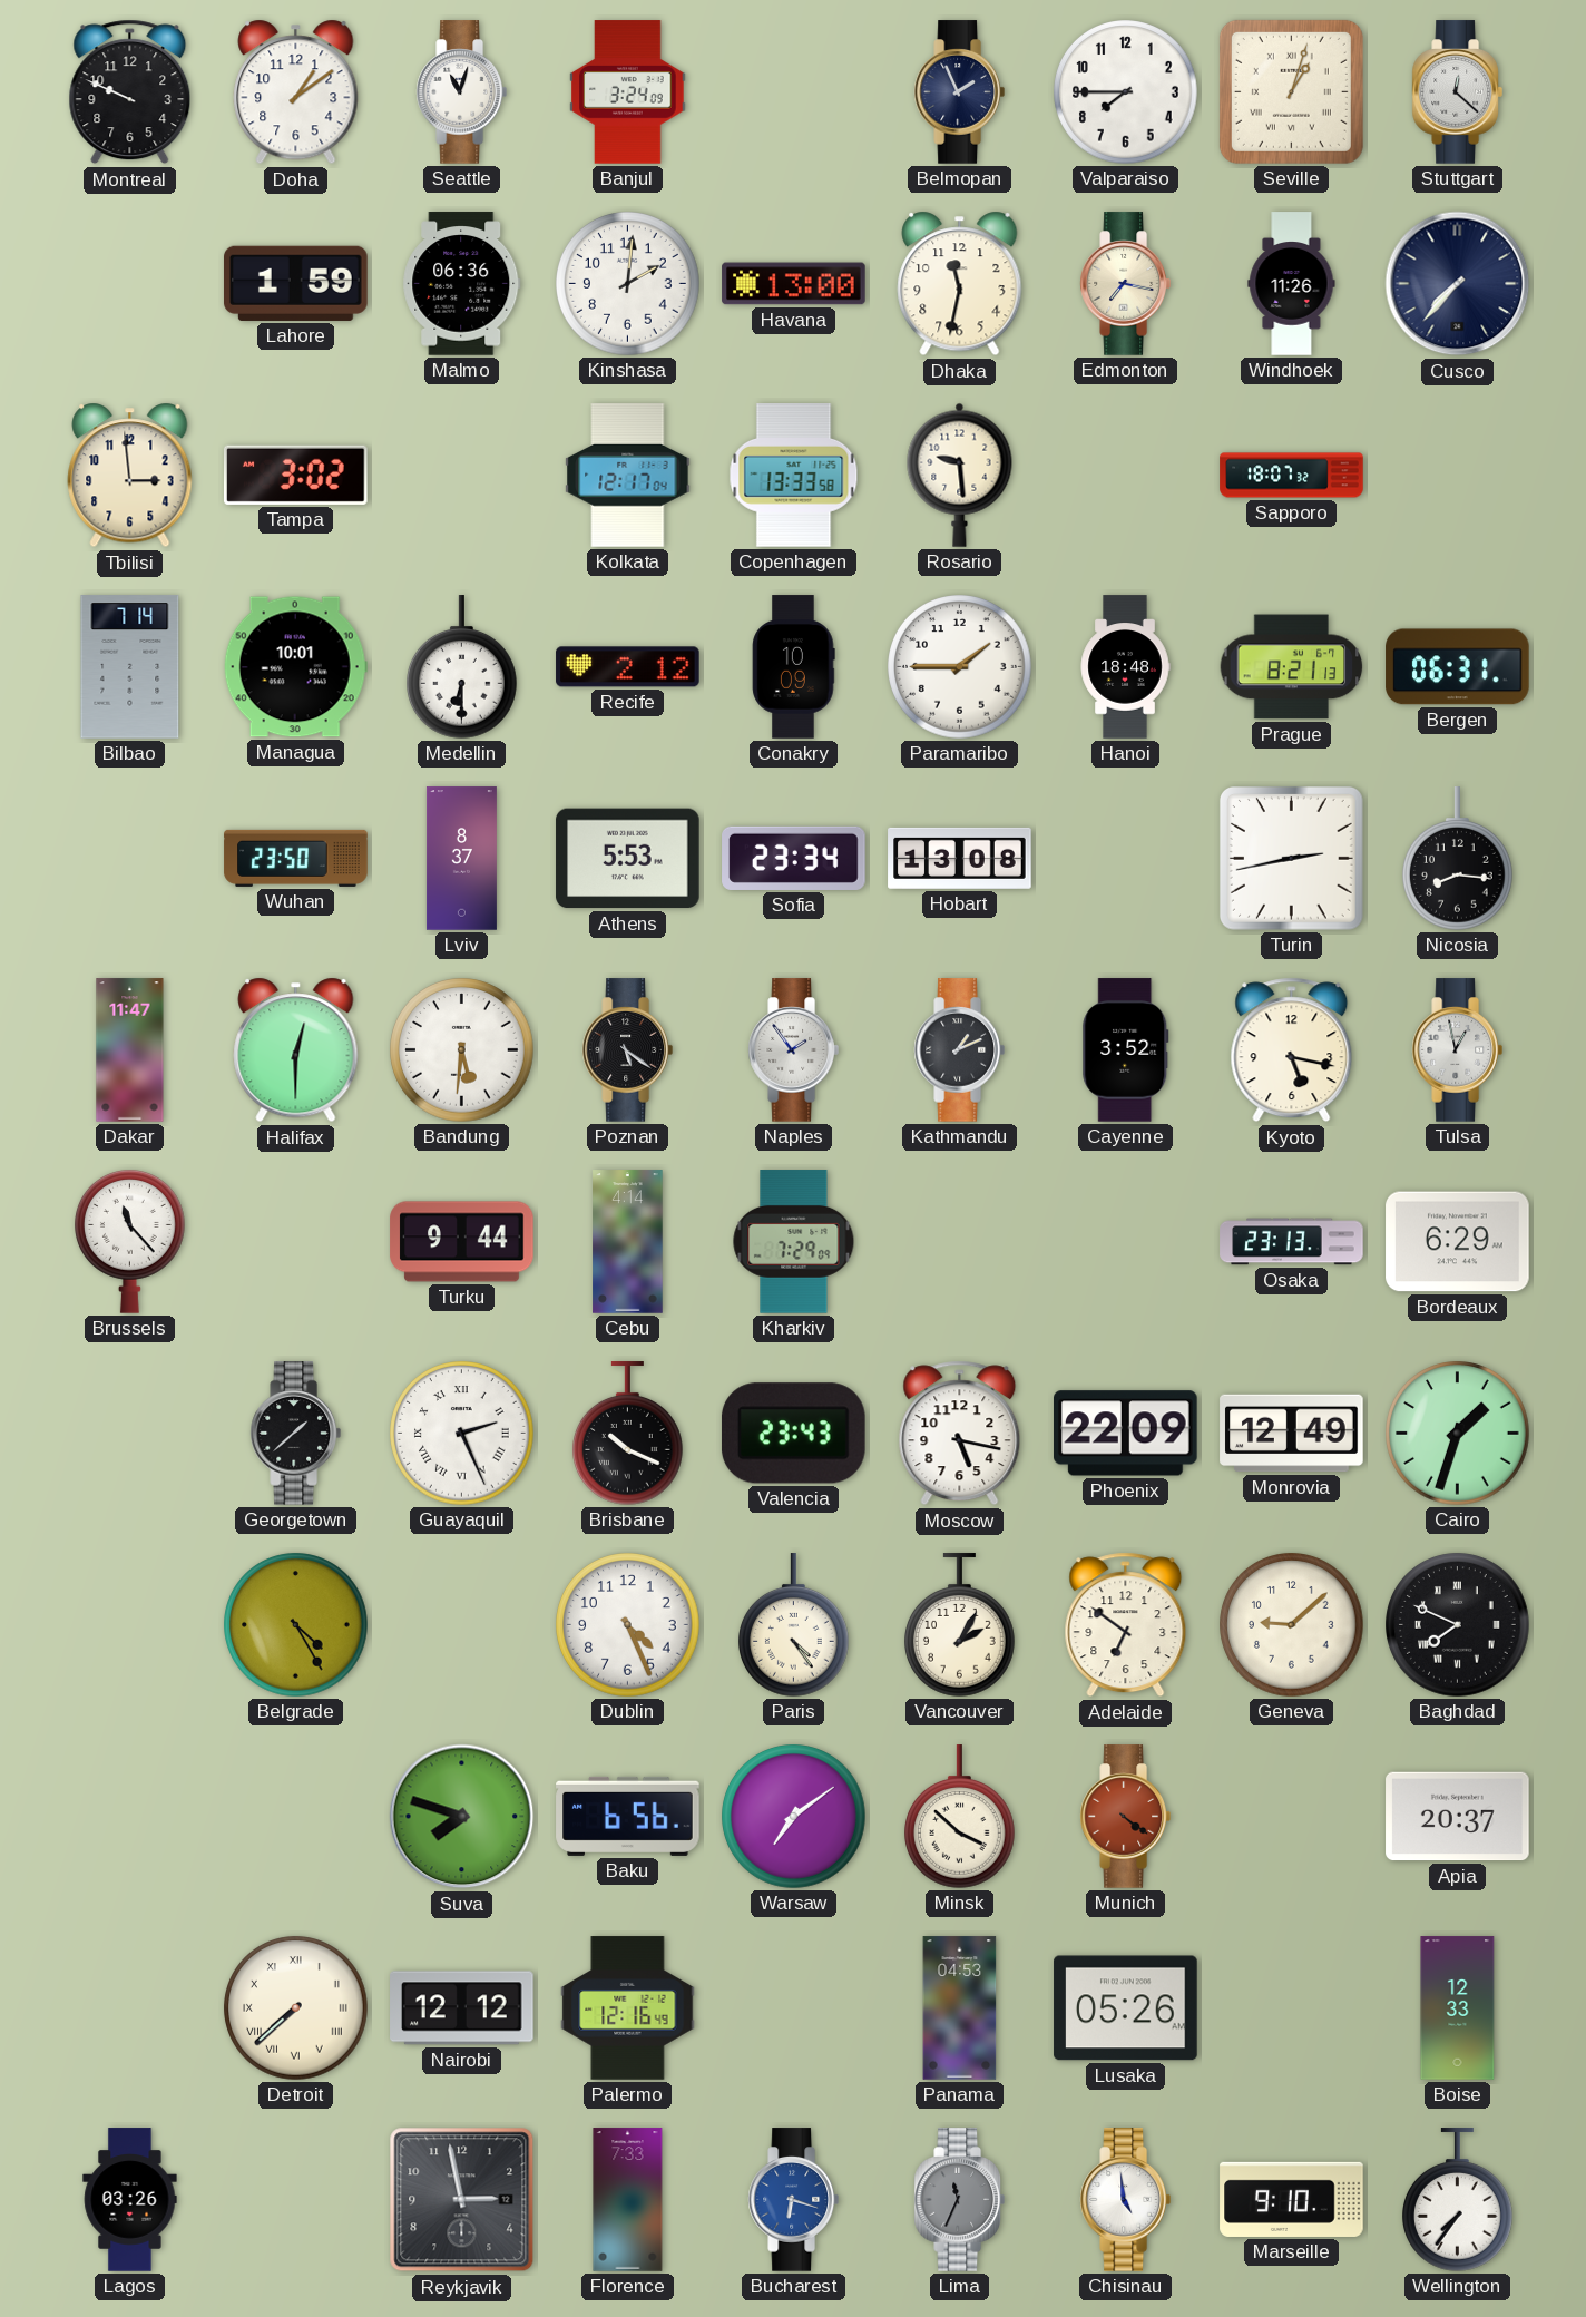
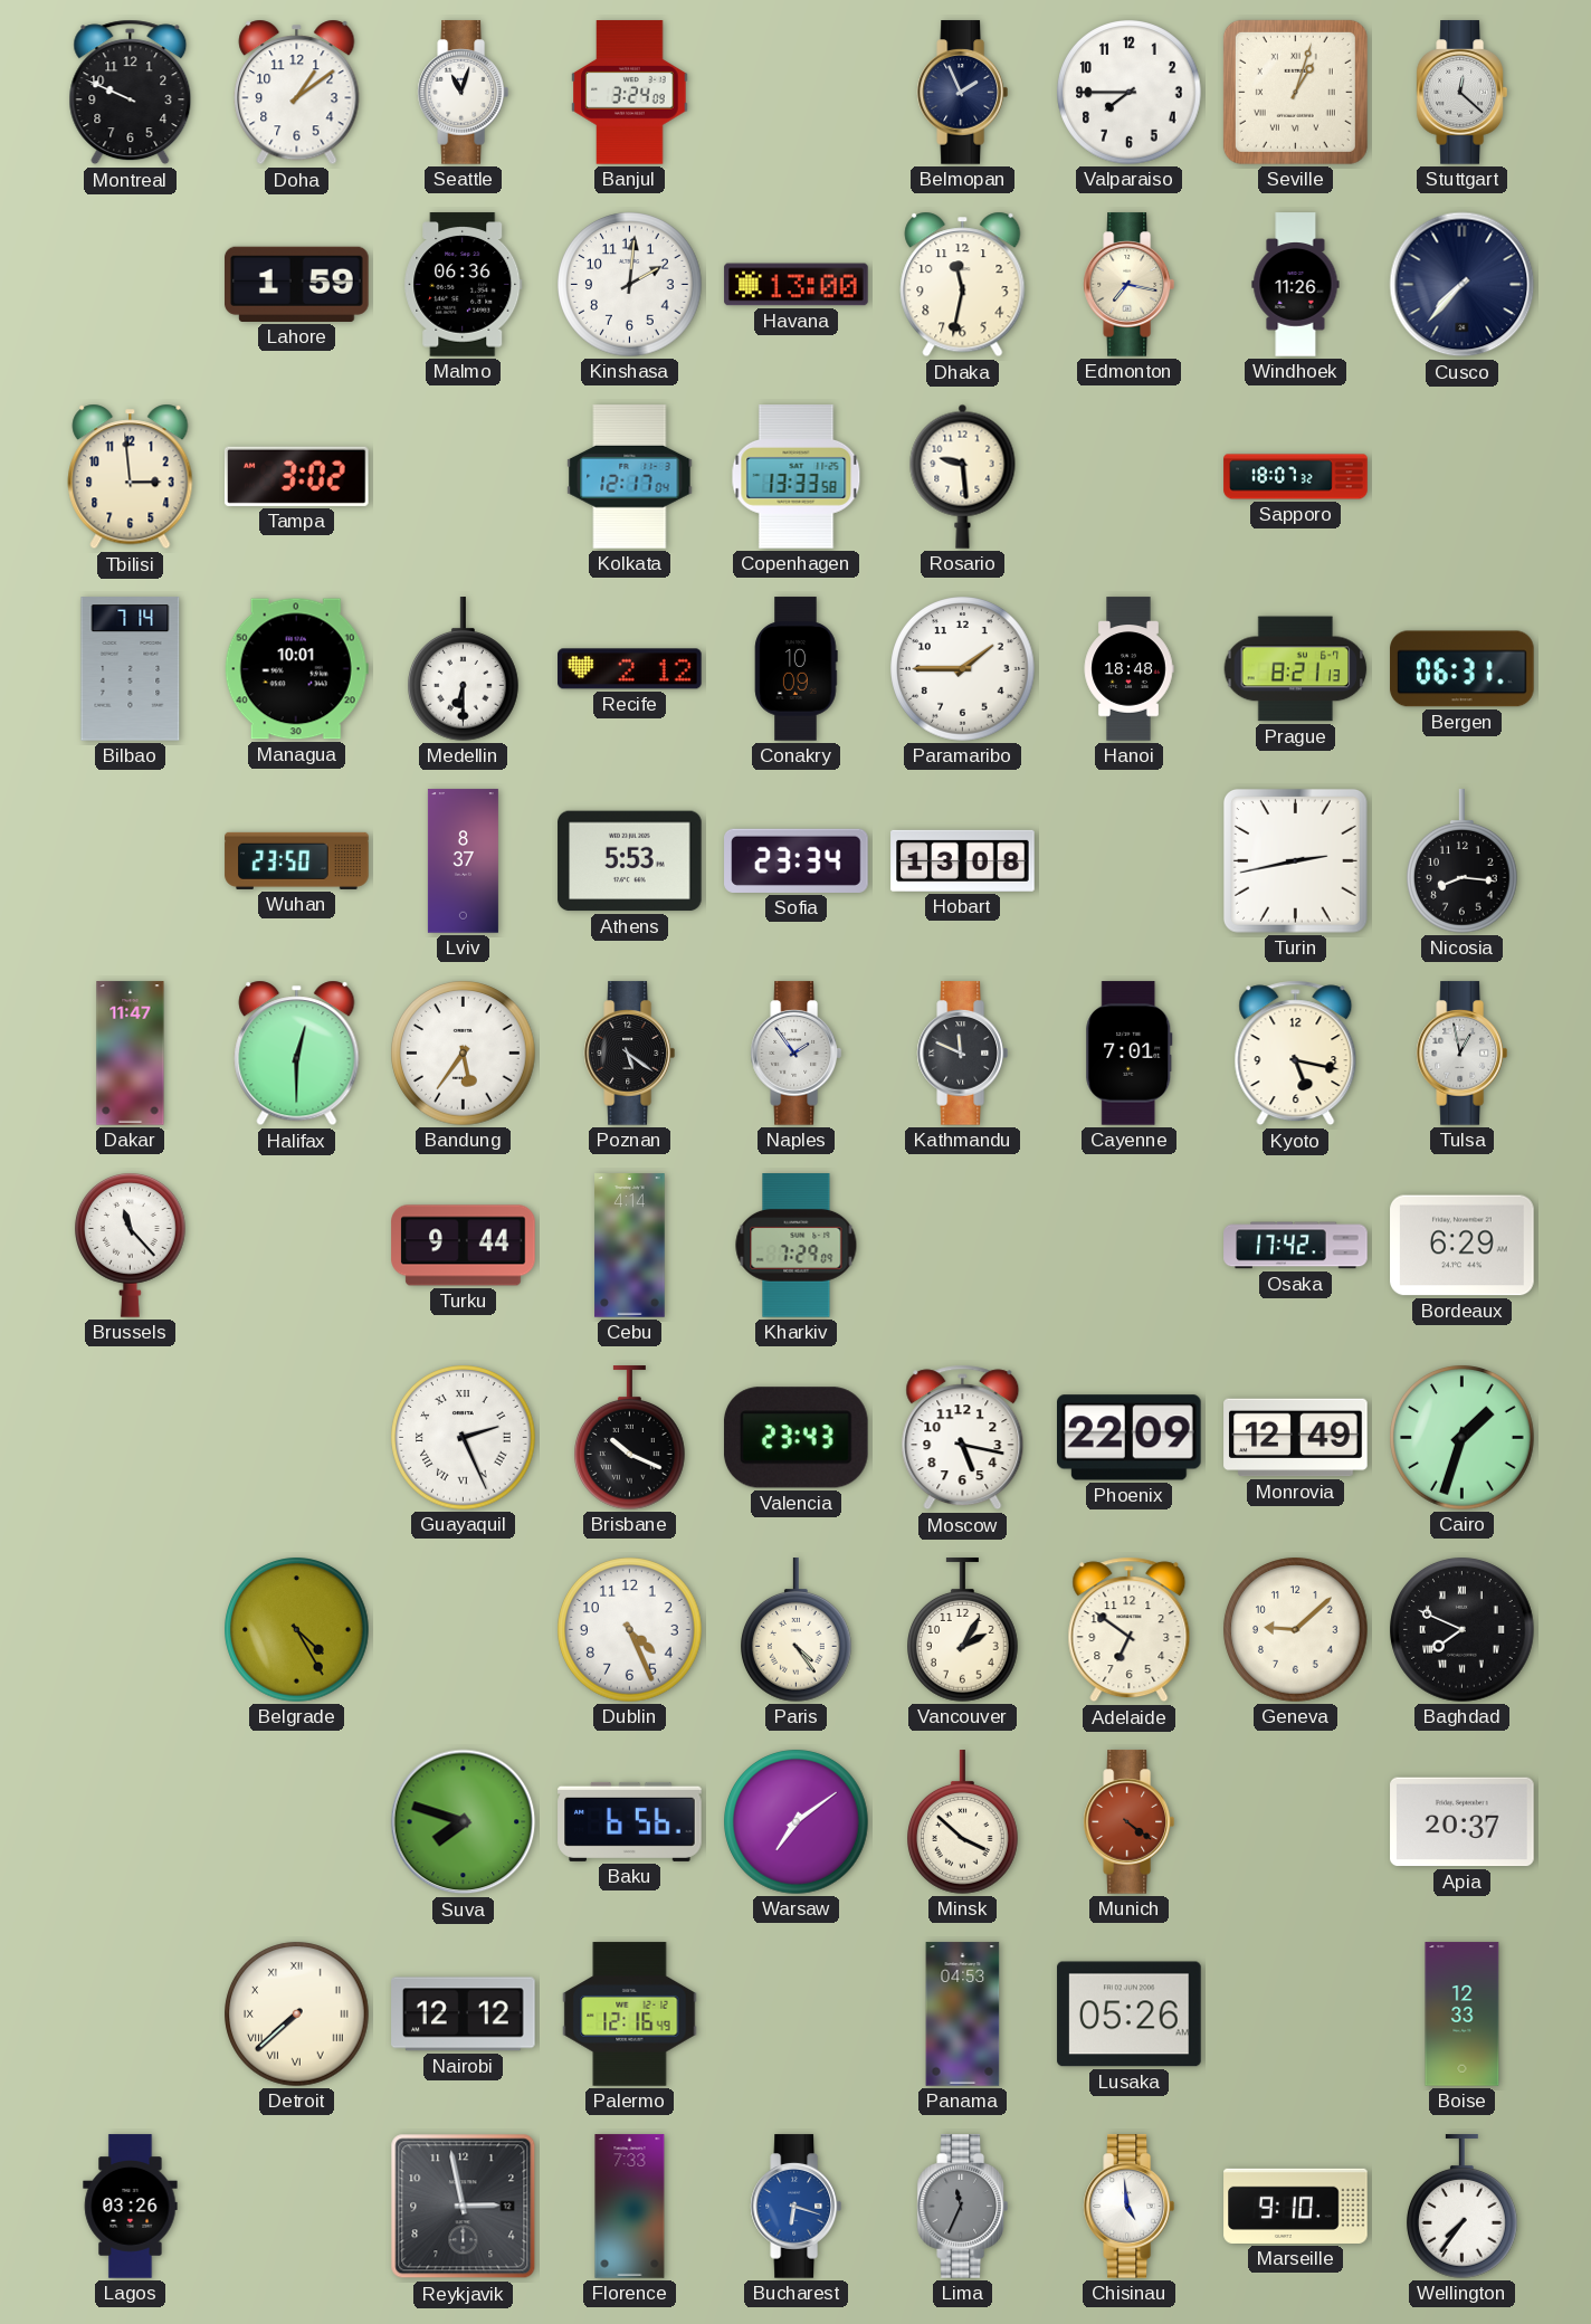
Bandung: 5:31 -> 5:36 (464, 1054)
Kathmandu: 1:11 -> 11:49 (962, 1054)
Cayenne: 3:52 -> 7:01 (1130, 1054)
Osaka: 23:13 -> 17:42 (1296, 1246)
Georgetown: 1:38 -> none (295, 1434)
